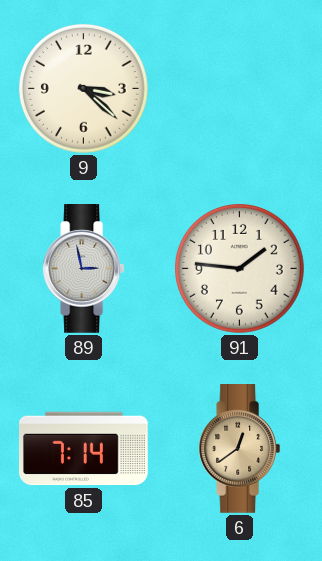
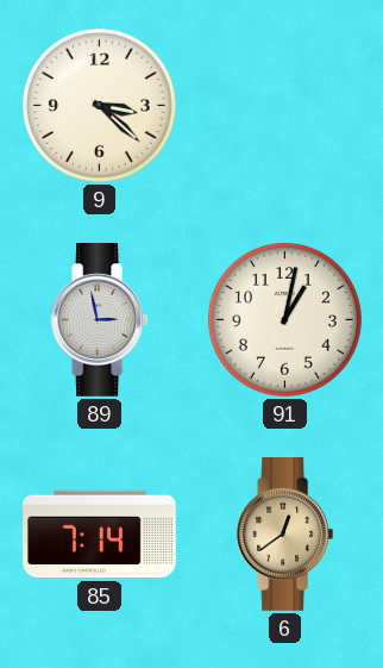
91: 1:46 -> 1:02 (284, 319)
